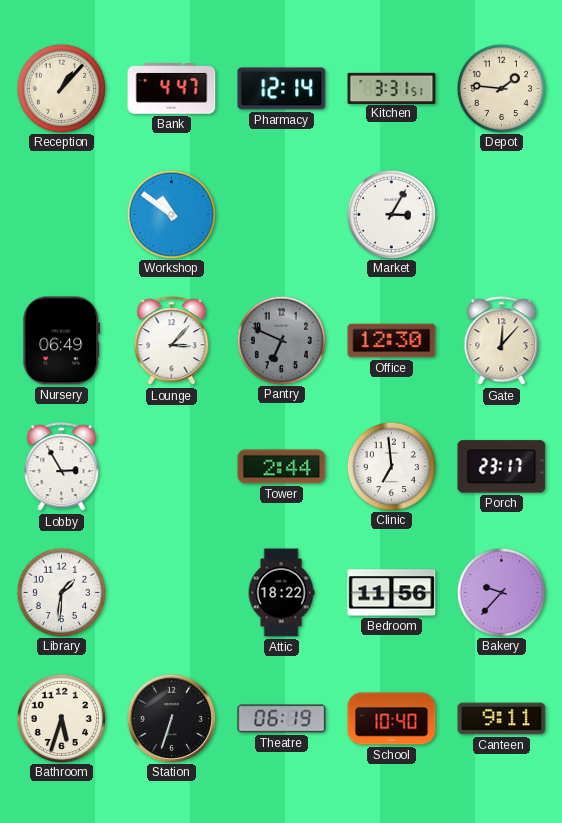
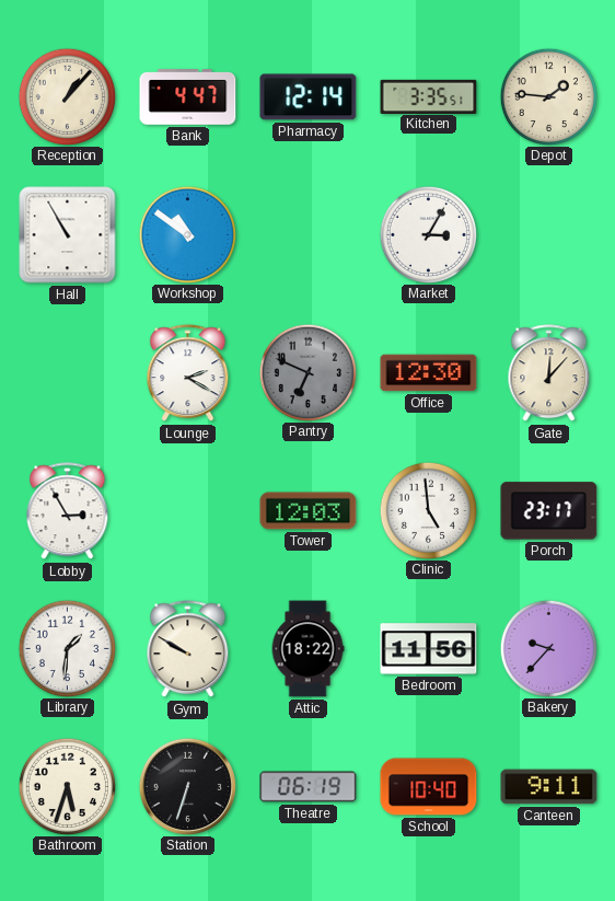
Kitchen: 3:31 -> 3:35 (429, 96)
Hall: none -> 10:55 (68, 235)
Nursery: 06:49 -> none (62, 341)
Lounge: 3:07 -> 2:20 (188, 373)
Tower: 2:44 -> 12:03 (309, 511)
Clinic: 6:59 -> 4:59 (428, 510)
Gym: none -> 9:50 (188, 649)
